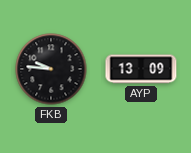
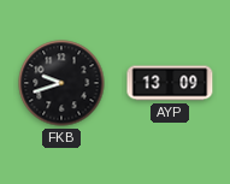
FKB: 9:46 -> 9:42 (61, 83)
